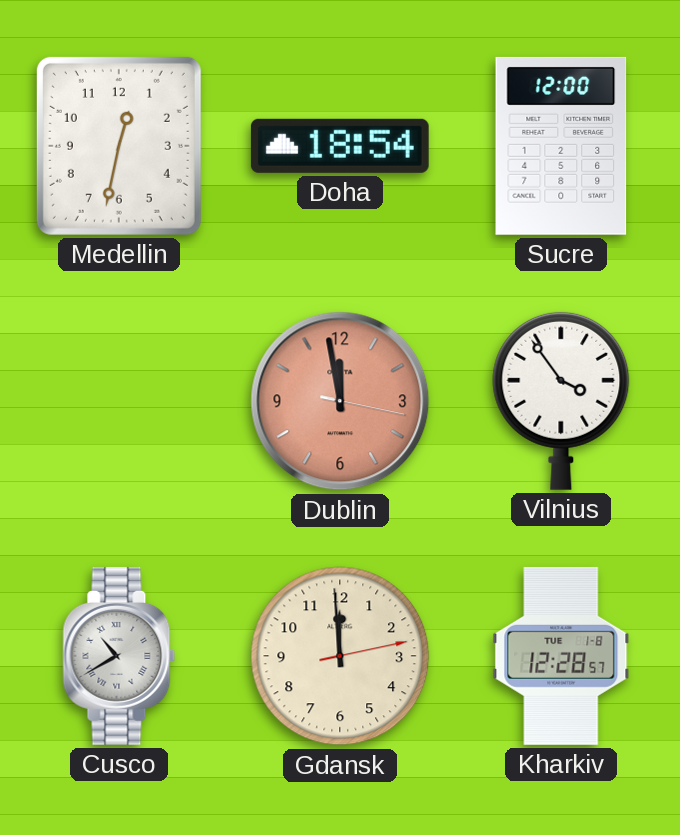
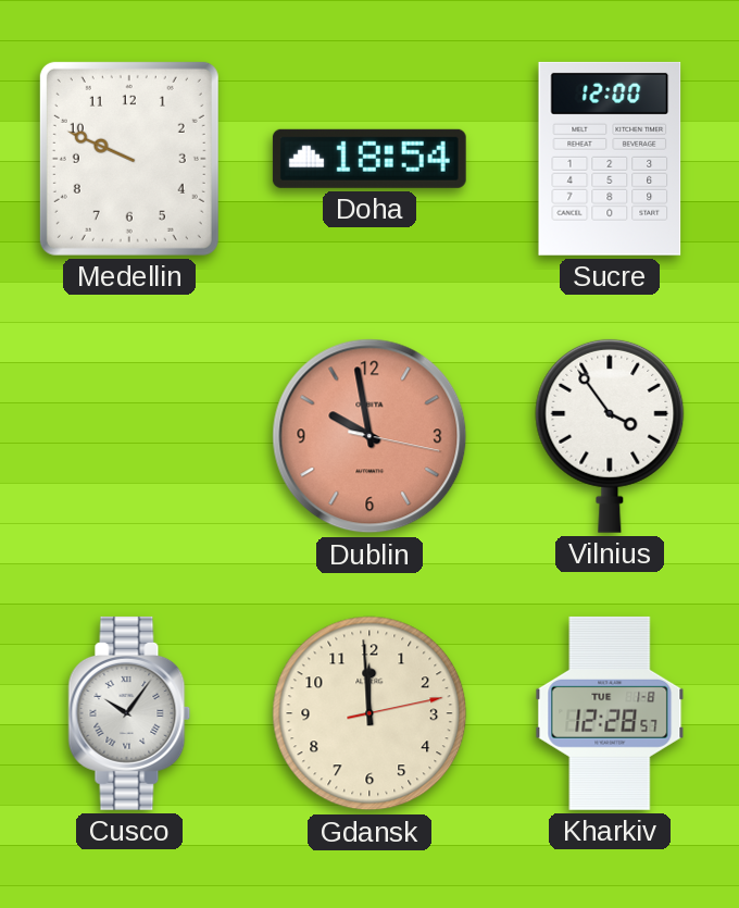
Medellin: 12:32 -> 9:49 (129, 159)
Dublin: 11:58 -> 9:58 (369, 436)
Cusco: 10:40 -> 10:06 (129, 713)
